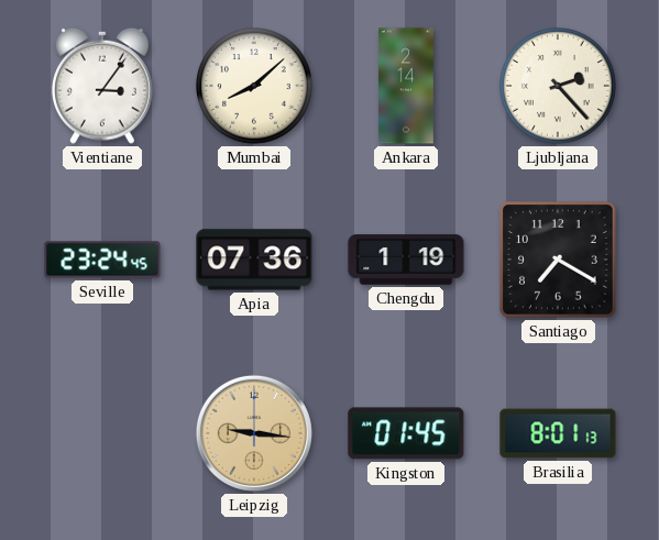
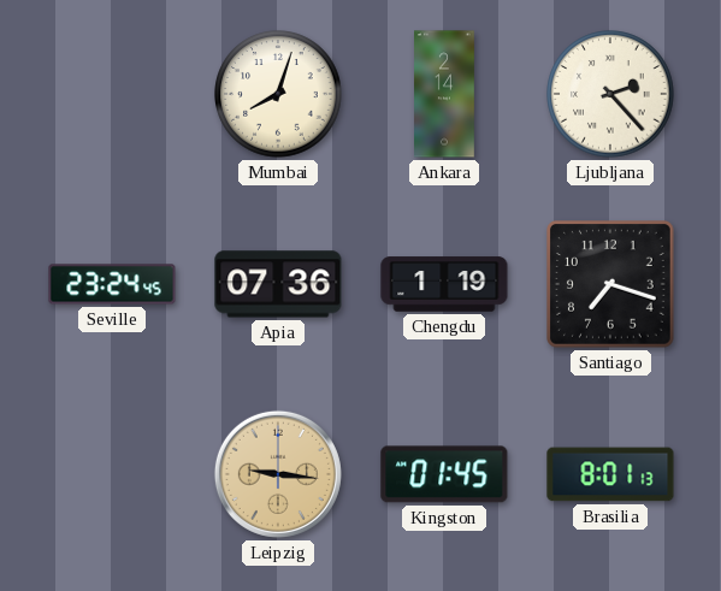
Vientiane: 3:06 -> none (102, 86)
Mumbai: 8:08 -> 8:03 (278, 94)
Santiago: 7:20 -> 7:18 (611, 285)
